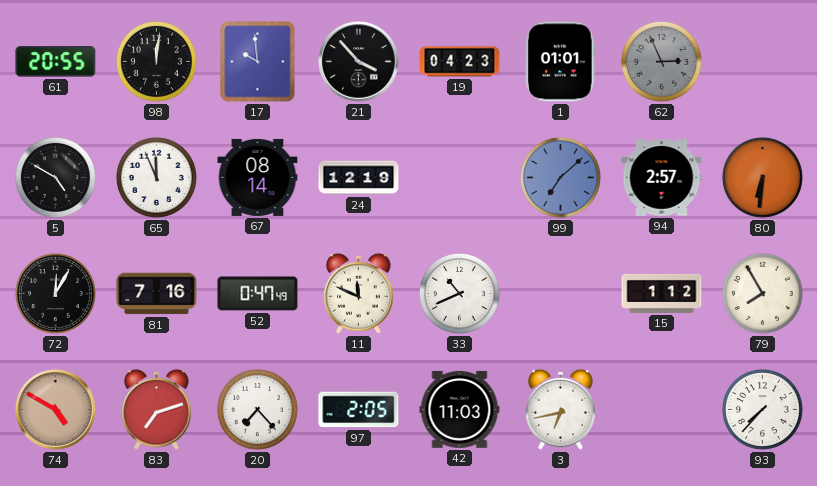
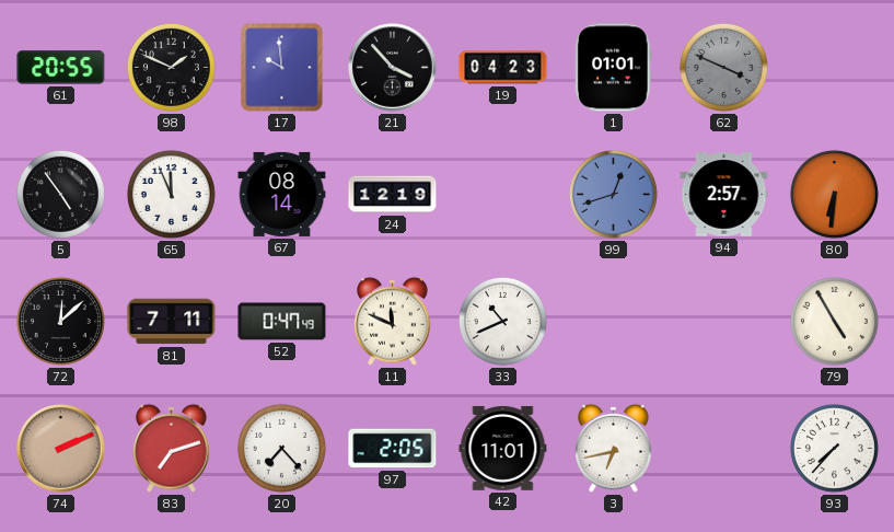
98: 12:01 -> 1:49 (171, 67)
62: 2:56 -> 3:49 (723, 67)
5: 4:50 -> 4:54 (60, 194)
99: 7:08 -> 12:42 (613, 194)
72: 12:05 -> 12:08 (60, 321)
81: 7:16 -> 7:11 (172, 322)
15: 1:12 -> none (662, 293)
79: 7:55 -> 4:55 (834, 321)
74: 4:50 -> 2:11 (61, 449)
42: 11:03 -> 11:01 (503, 448)
